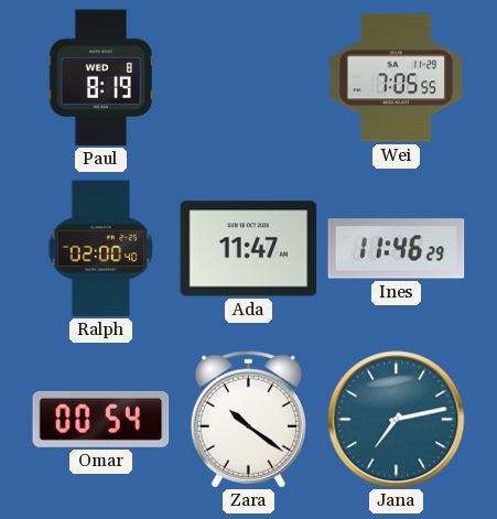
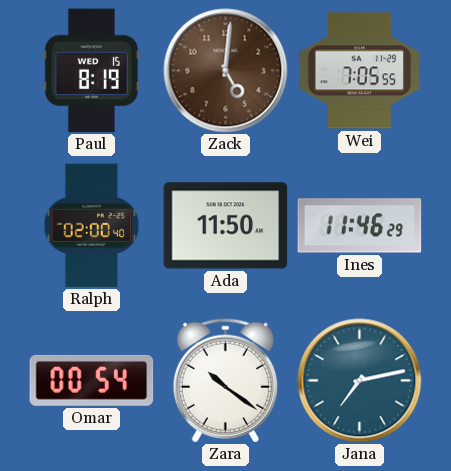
Paul date: WED 8 -> WED 15 (91, 71)
Zack: none -> 5:01 (226, 71)
Ada: 11:47 -> 11:50 (226, 226)
